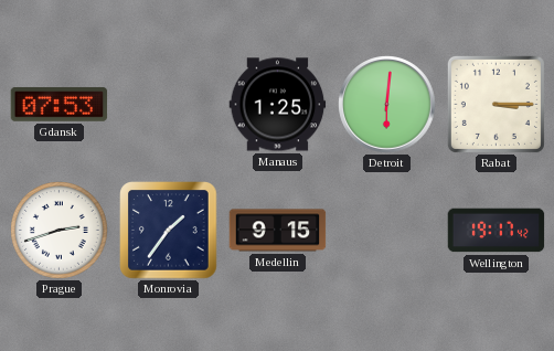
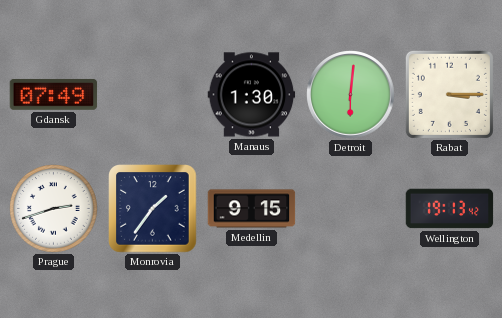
Gdansk: 07:53 -> 07:49 (54, 94)
Manaus: 1:25 -> 1:30 (252, 95)
Wellington: 19:17 -> 19:13 (450, 209)
